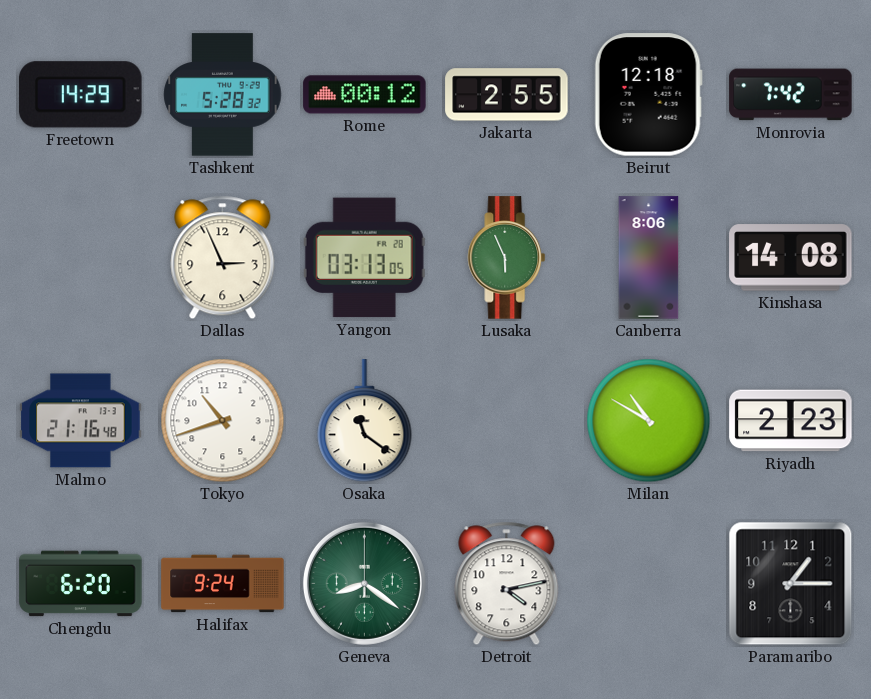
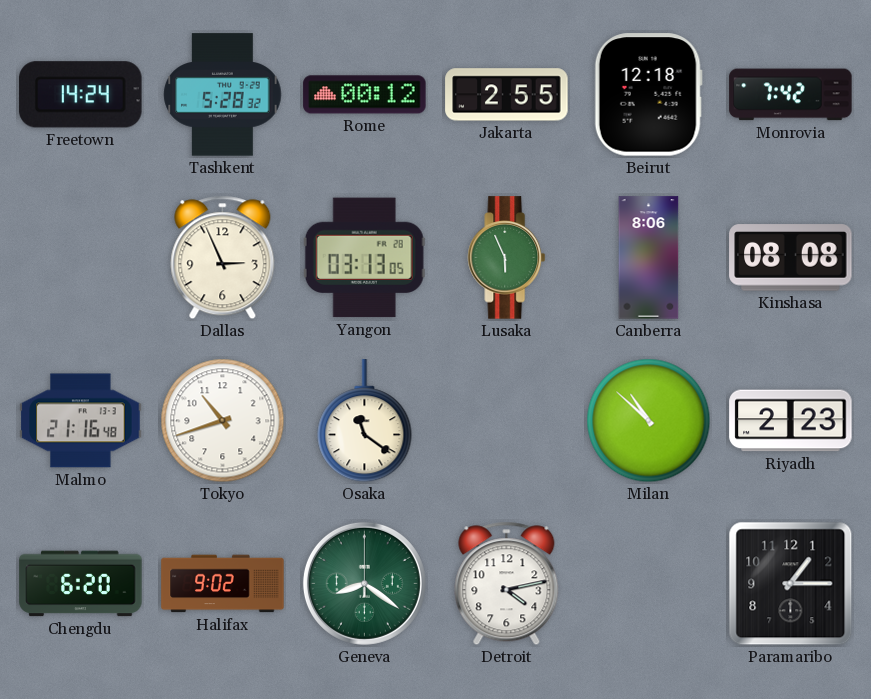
Freetown: 14:29 -> 14:24 (81, 95)
Kinshasa: 14:08 -> 08:08 (791, 258)
Milan: 10:50 -> 10:52 (649, 421)
Halifax: 9:24 -> 9:02 (223, 584)
